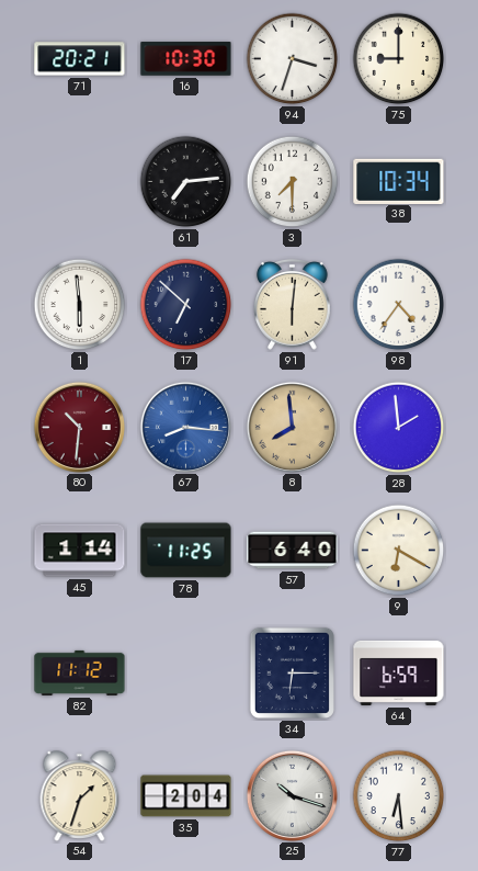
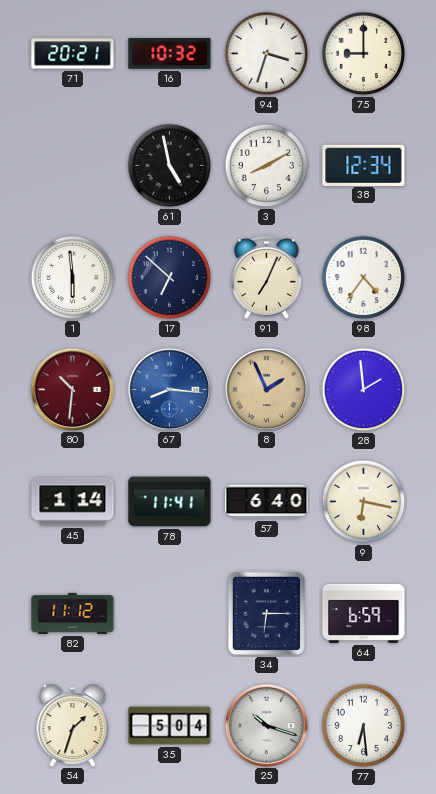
16: 10:30 -> 10:32 (170, 54)
61: 7:14 -> 4:58 (170, 166)
3: 7:30 -> 8:10 (267, 166)
38: 10:34 -> 12:34 (364, 165)
91: 6:01 -> 7:04 (267, 277)
8: 7:59 -> 1:56 (266, 389)
78: 11:25 -> 11:41 (170, 502)
9: 6:20 -> 6:17 (364, 502)
35: 2:04 -> 5:04 (170, 726)
